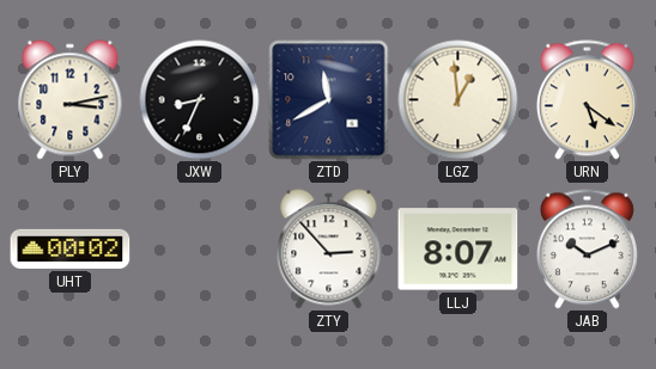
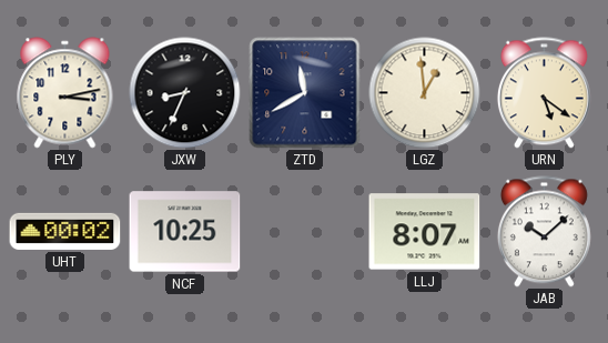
NCF: none -> 10:25 (185, 232)
ZTY: 2:53 -> none (329, 250)
JAB: 10:11 -> 10:08 (544, 232)
